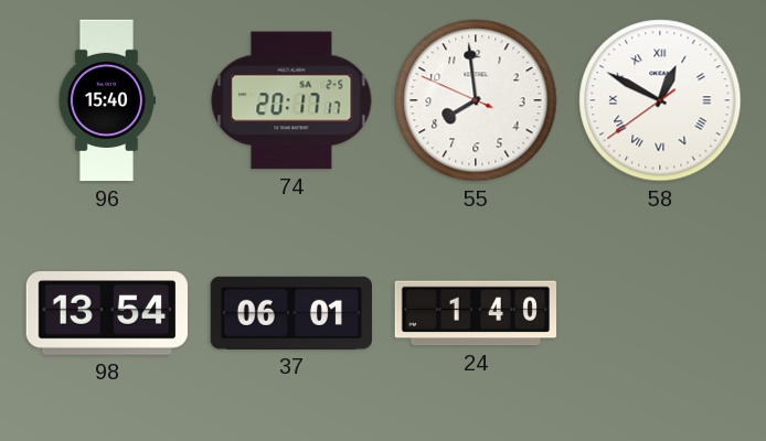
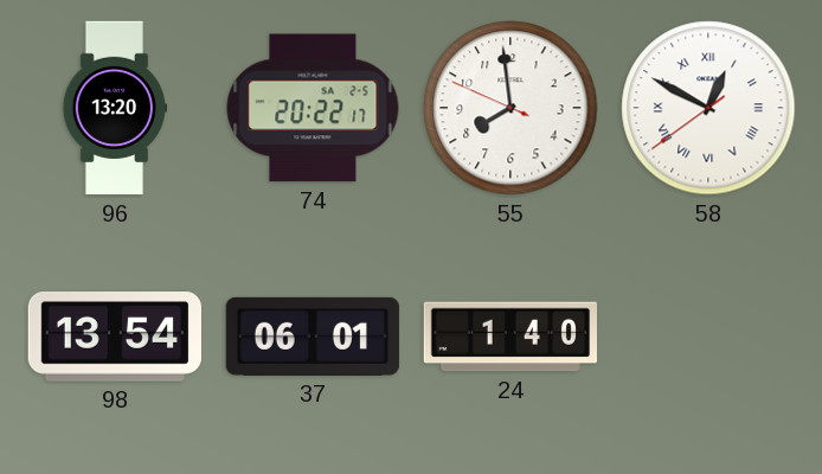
96: 15:40 -> 13:20 (115, 108)
74: 20:17 -> 20:22 (313, 108)
